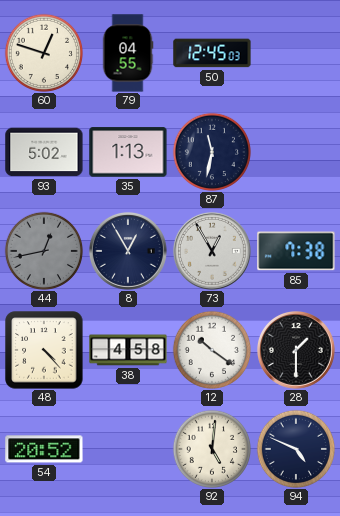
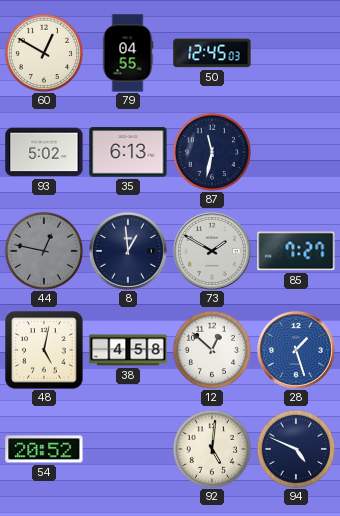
60: 12:48 -> 12:50 (43, 52)
35: 1:13 -> 6:13 (128, 152)
44: 12:43 -> 12:47 (43, 250)
8: 12:55 -> 12:59 (128, 251)
73: 12:55 -> 1:50 (212, 251)
85: 7:38 -> 7:27 (296, 251)
48: 4:23 -> 5:02 (44, 350)
12: 10:21 -> 12:52 (211, 349)
28: 1:30 -> 1:27 (296, 350)
28 dial: black -> blue (296, 350)
